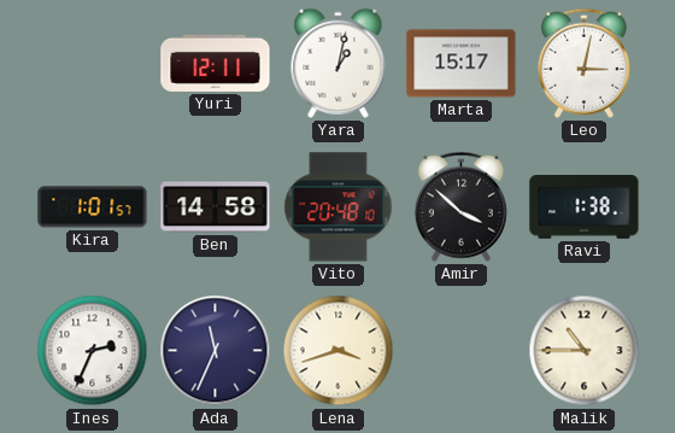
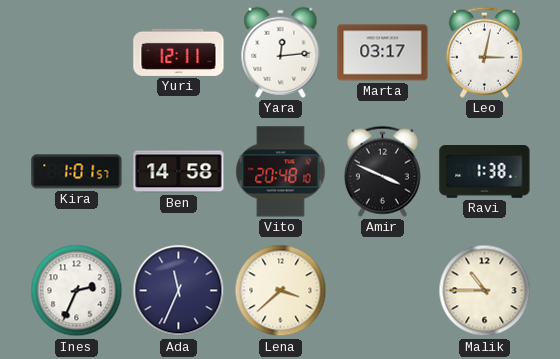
Yara: 1:02 -> 12:14 (281, 52)
Marta: 15:17 -> 03:17 (383, 53)
Amir: 3:52 -> 3:49 (382, 171)
Lena: 3:42 -> 3:38 (281, 291)
